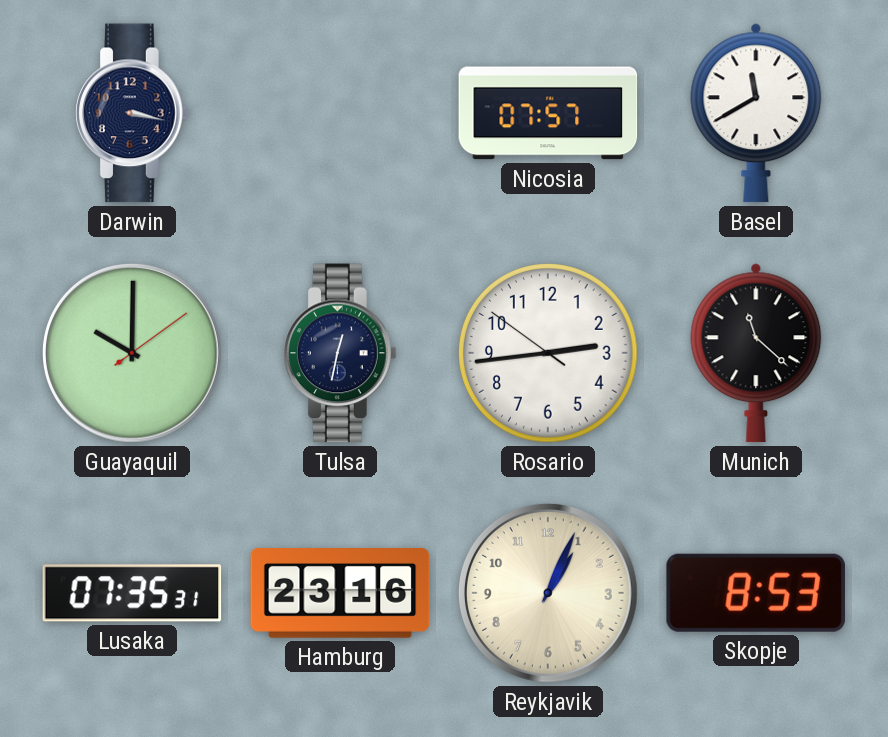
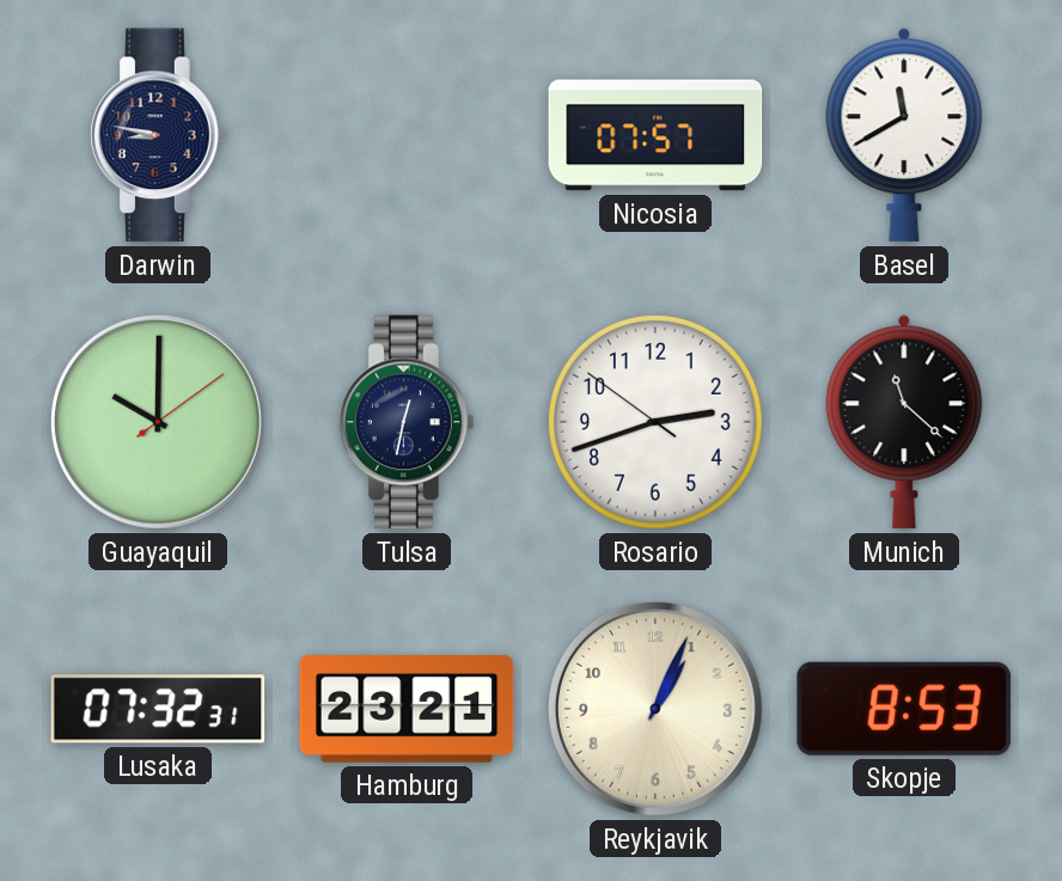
Darwin: 3:17 -> 8:47 (158, 135)
Rosario: 2:43 -> 2:41 (657, 423)
Lusaka: 07:35 -> 07:32 (158, 709)
Hamburg: 23:16 -> 23:21 (407, 710)
